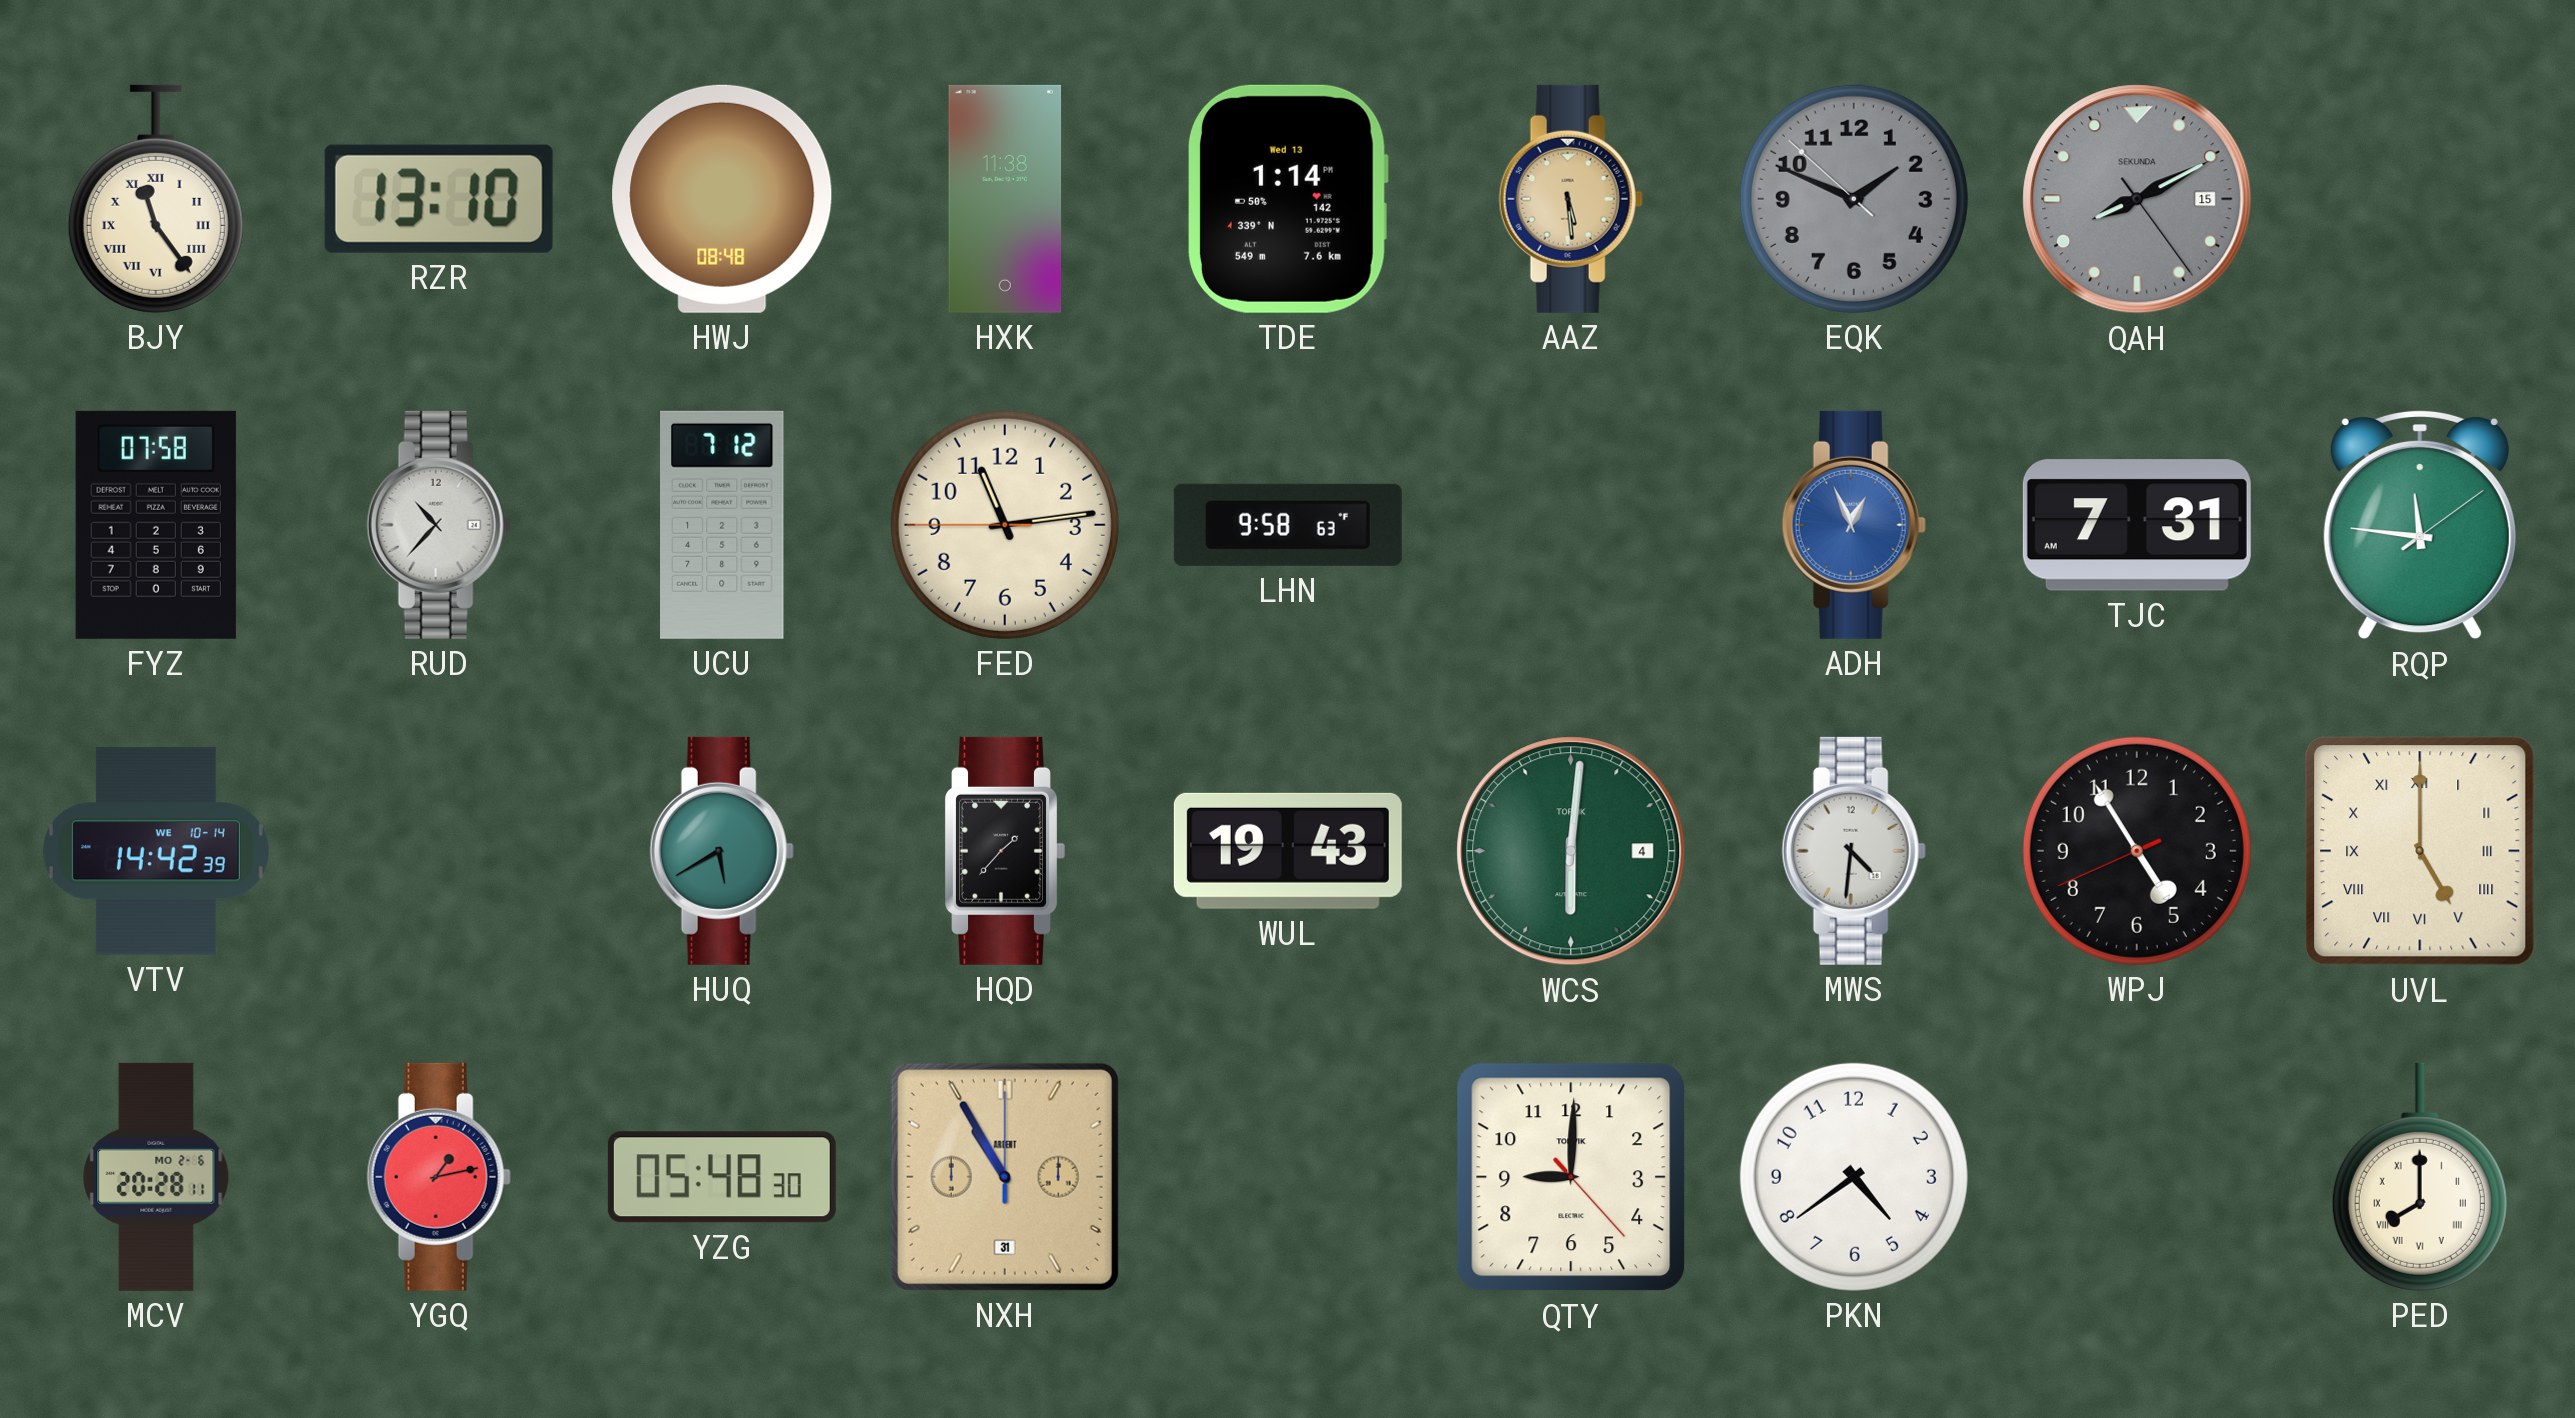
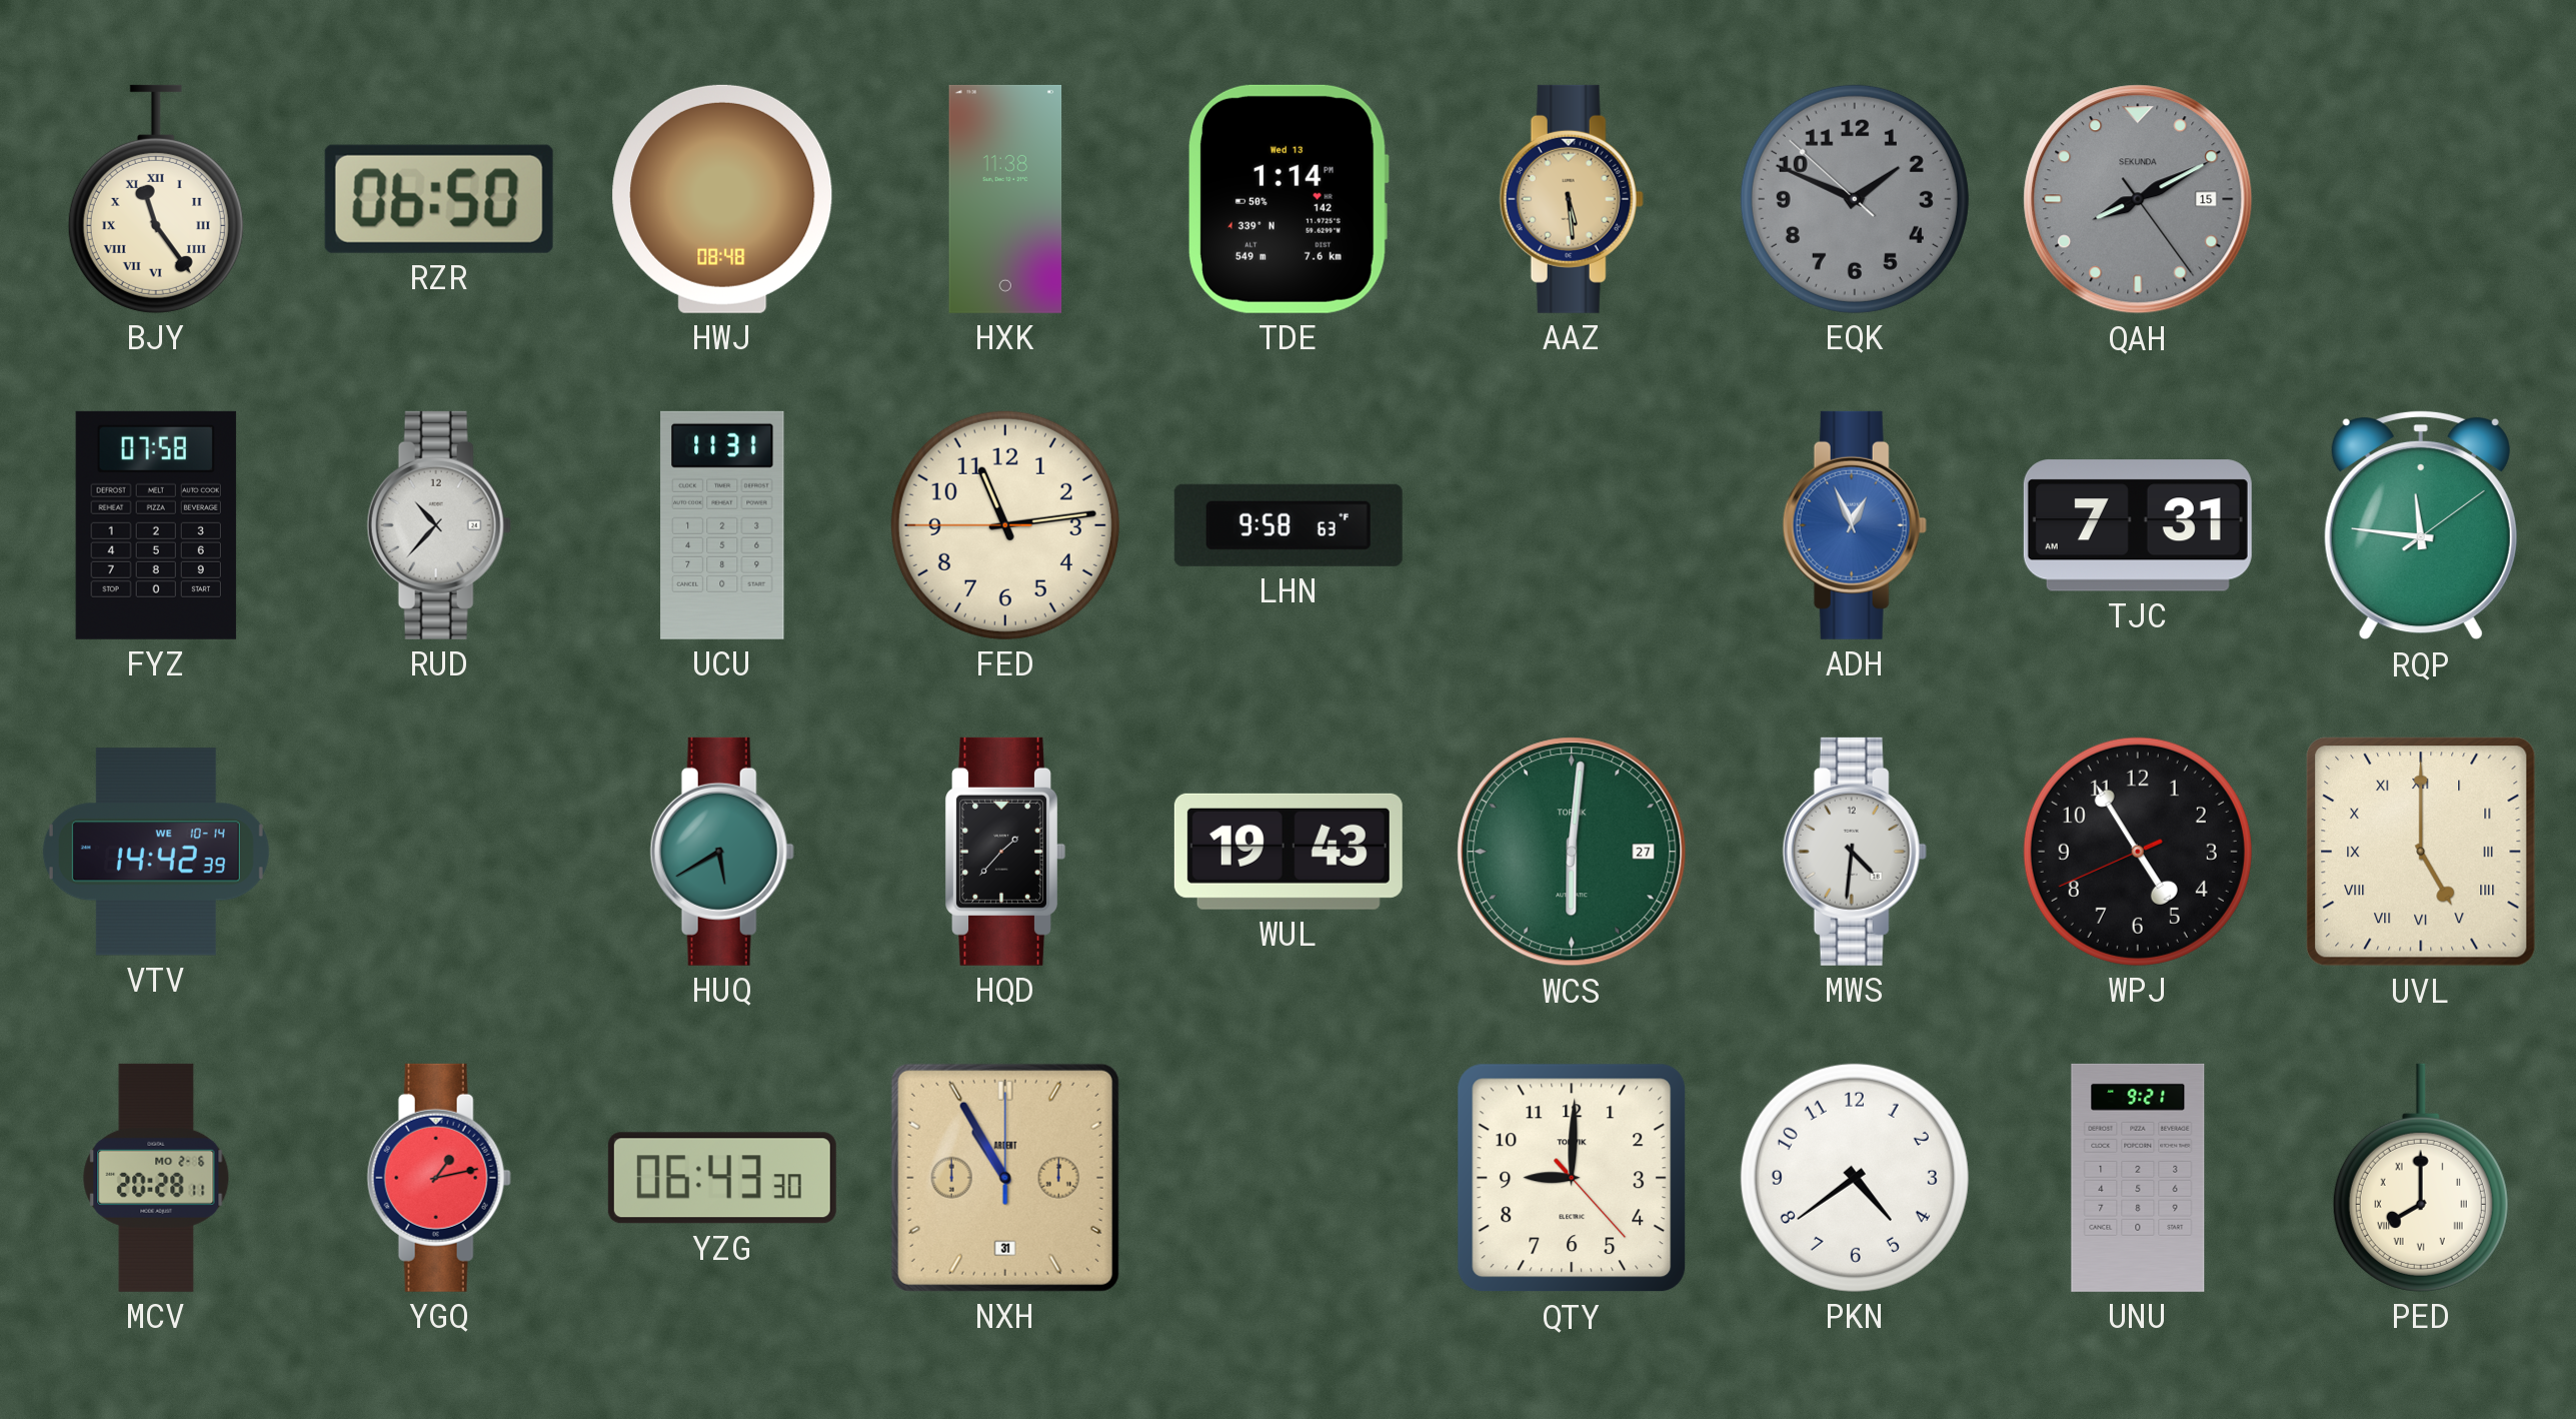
RZR: 13:10 -> 06:50 (439, 199)
UCU: 7:12 -> 11:31 (722, 525)
WCS date: 4 -> 27 (1572, 852)
YZG: 05:48 -> 06:43 (722, 1178)
UNU: none -> 9:21 (2138, 1178)
